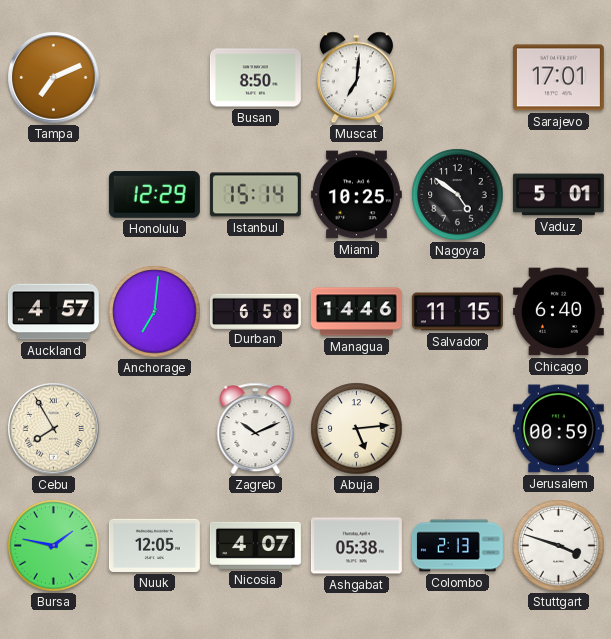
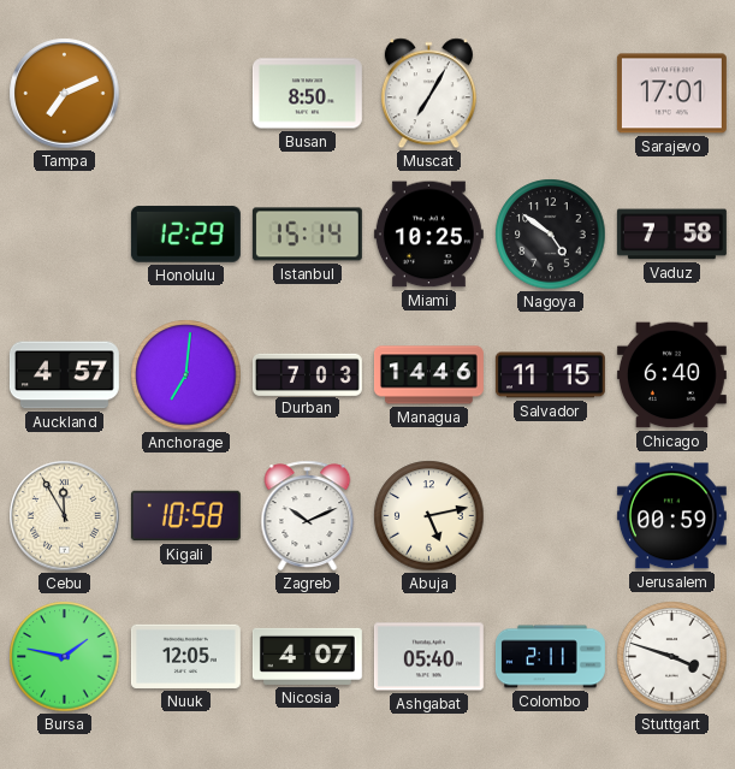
Muscat: 7:01 -> 7:05 (428, 94)
Vaduz: 5:01 -> 7:58 (671, 235)
Durban: 6:58 -> 7:03 (307, 374)
Cebu: 7:55 -> 11:55 (65, 516)
Kigali: none -> 10:58 (185, 516)
Abuja: 5:14 -> 5:13 (429, 516)
Ashgabat: 05:38 -> 05:40 (428, 657)
Colombo: 2:13 -> 2:11 (550, 657)
